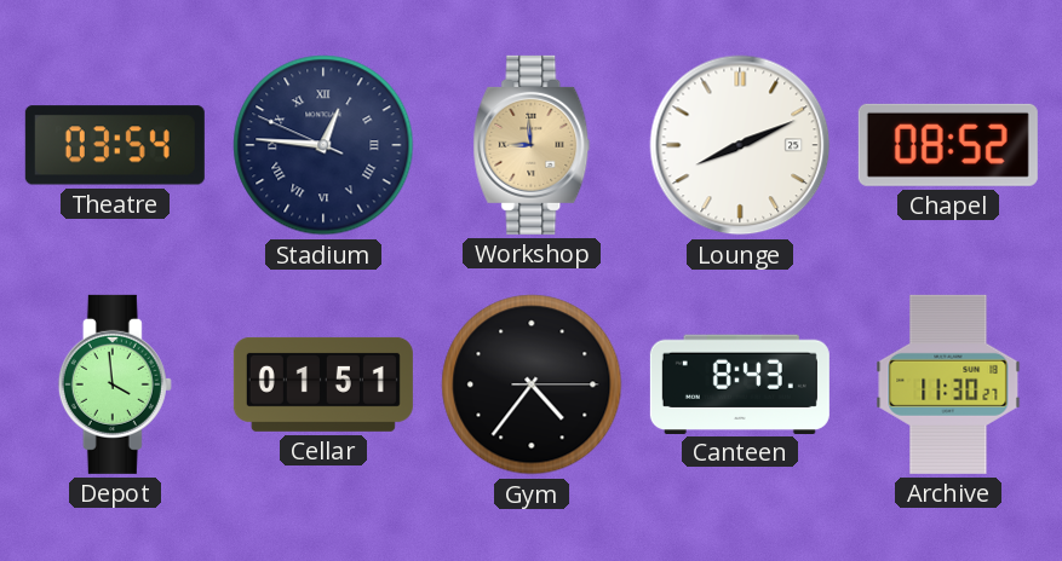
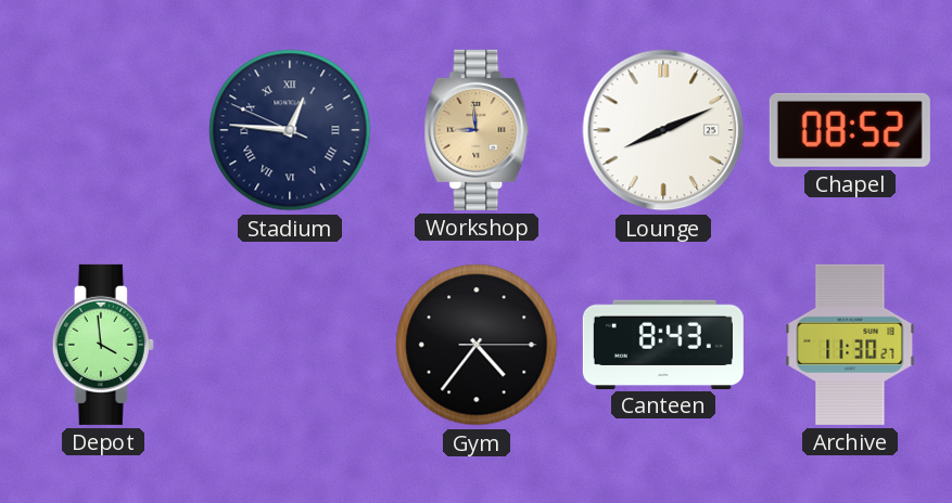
Theatre: 03:54 -> none (115, 145)
Cellar: 01:51 -> none (323, 384)
